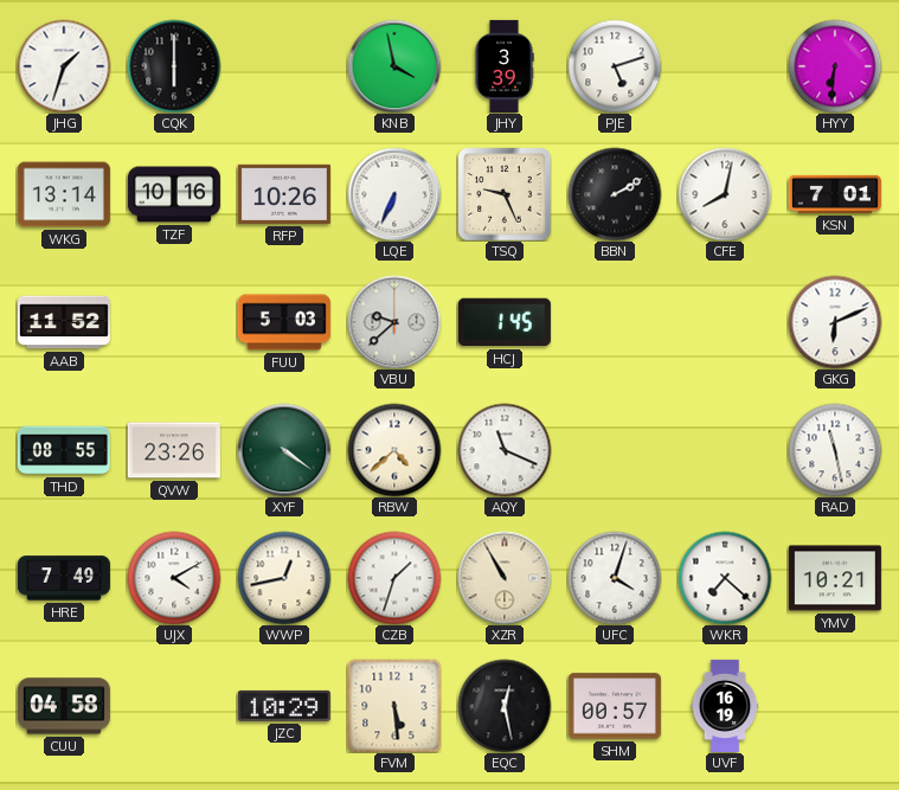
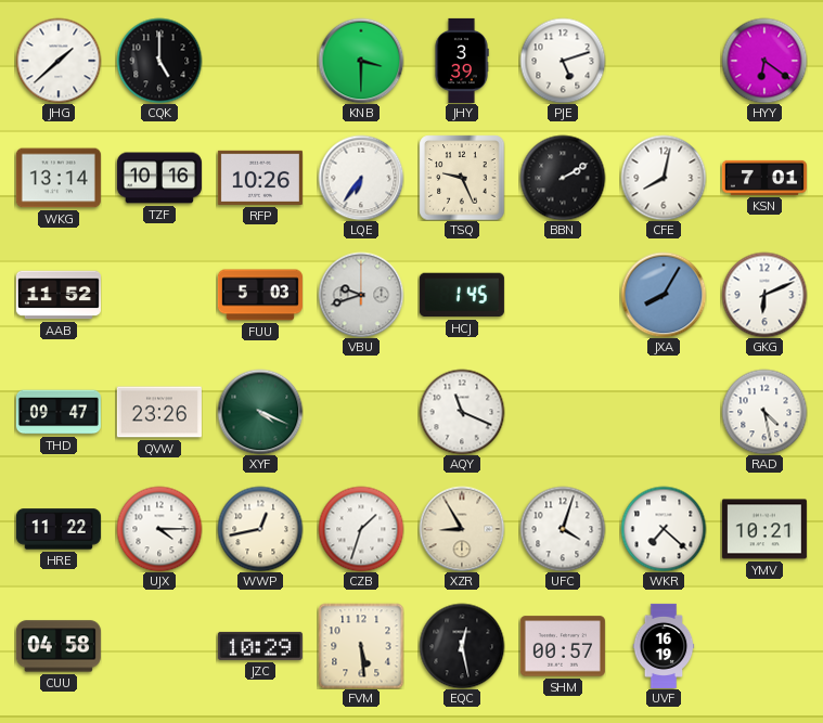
JHG: 1:33 -> 1:38 (59, 61)
CQK: 6:00 -> 5:00 (159, 61)
KNB: 3:58 -> 3:30 (361, 61)
HYY: 6:31 -> 6:21 (764, 61)
LQE: 6:34 -> 6:36 (361, 178)
VBU: 9:38 -> 9:42 (361, 295)
JXA: none -> 8:05 (664, 295)
THD: 08:55 -> 09:47 (59, 412)
XYF: 4:21 -> 4:19 (260, 412)
RBW: 4:38 -> none (394, 450)
RAD: 11:28 -> 4:28 (764, 412)
HRE: 7:49 -> 11:22 (59, 529)
UJX: 4:10 -> 4:15 (159, 529)
XZR: 10:55 -> 8:55 (462, 529)
